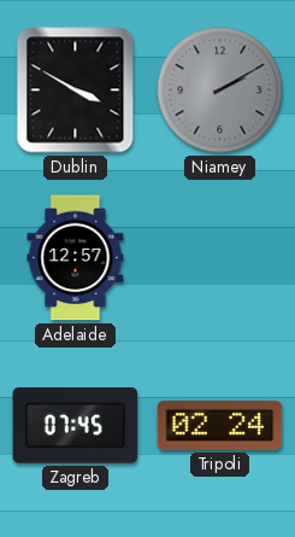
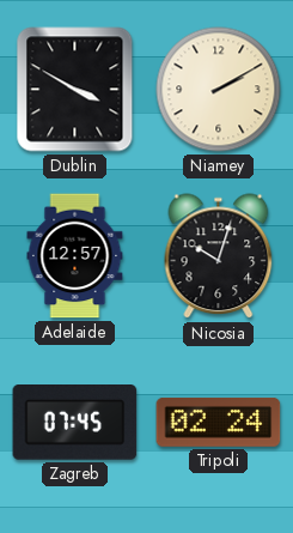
Niamey dial: grey -> cream (219, 90)
Nicosia: none -> 10:03 (219, 256)
